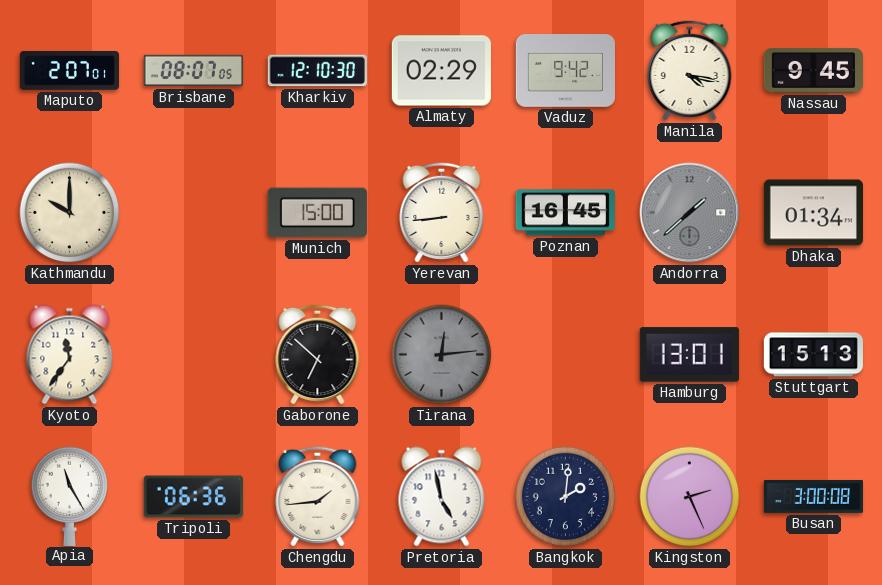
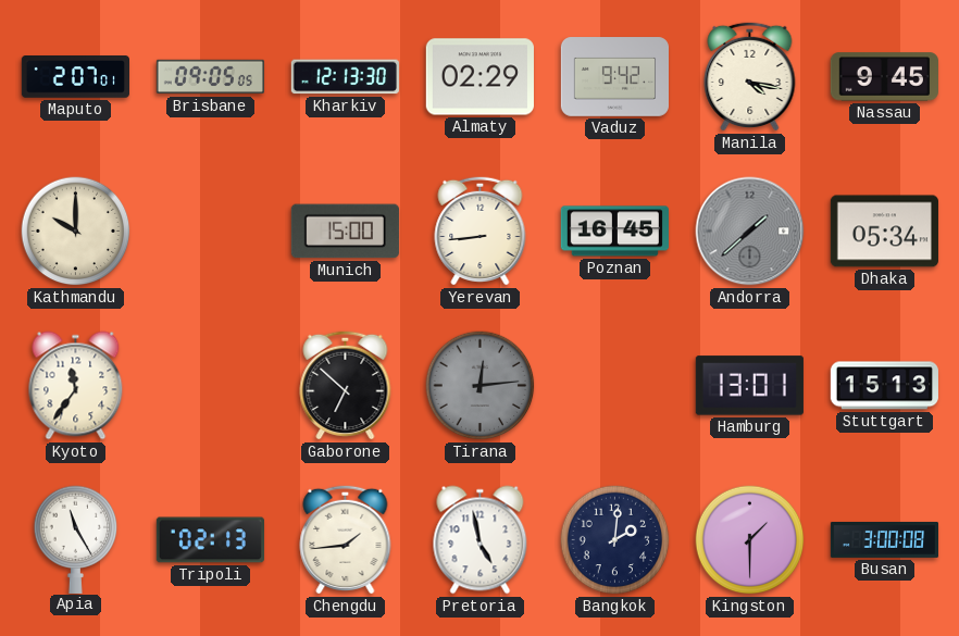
Brisbane: 08:07 -> 09:05 (210, 77)
Kharkiv: 12:10 -> 12:13 (345, 77)
Dhaka: 01:34 -> 05:34 (884, 232)
Tripoli: 06:36 -> 02:13 (210, 540)
Kingston: 2:26 -> 1:30 (750, 540)
